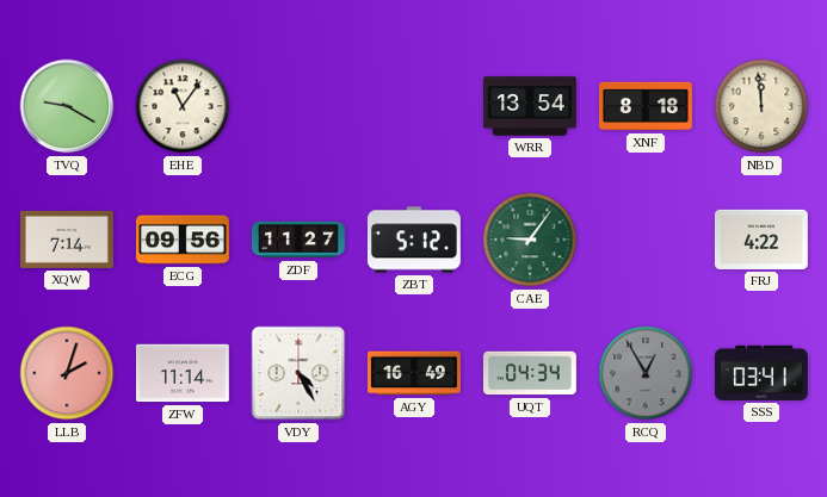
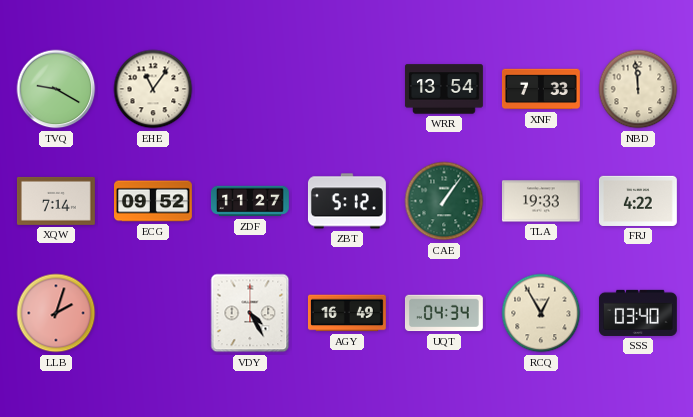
XNF: 8:18 -> 7:33 (541, 89)
ECG: 09:56 -> 09:52 (154, 201)
CAE: 9:06 -> 1:06 (444, 201)
TLA: none -> 19:33 (541, 201)
ZFW: 11:14 -> none (183, 373)
RCQ dial: grey -> cream (541, 313)
SSS: 03:41 -> 03:40 (638, 313)
